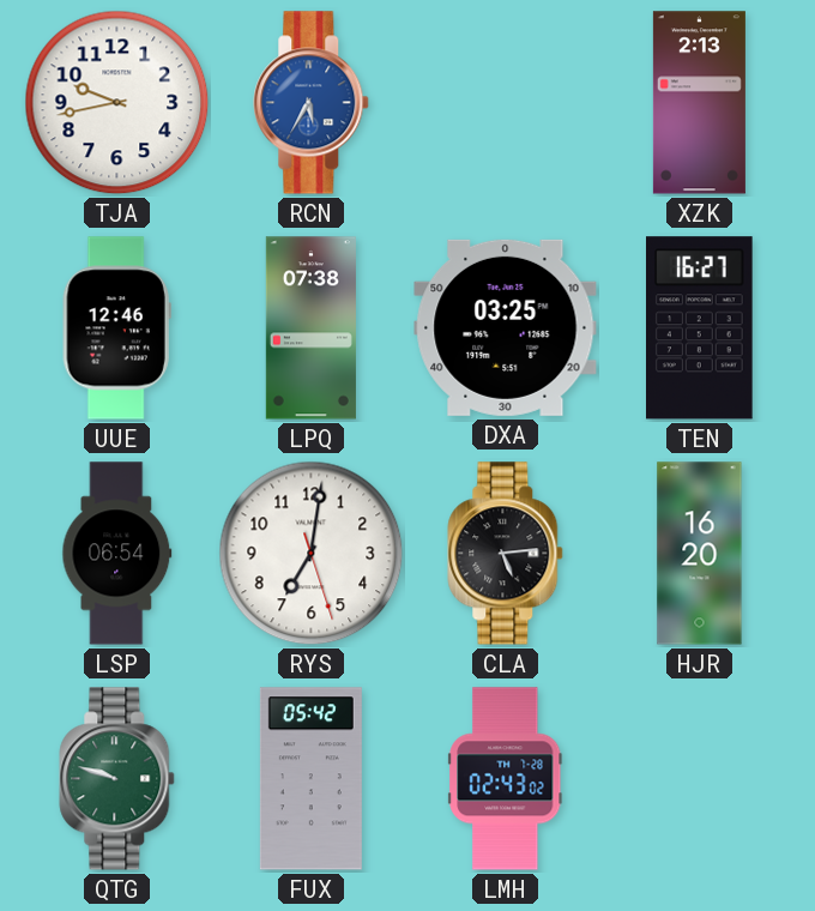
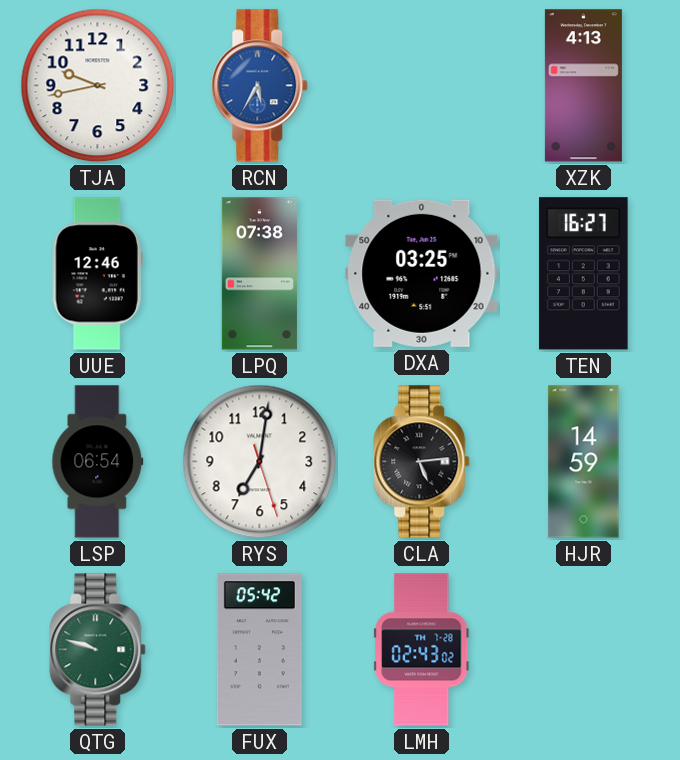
XZK: 2:13 -> 4:13 (583, 86)
HJR: 16:20 -> 14:59 (584, 462)
